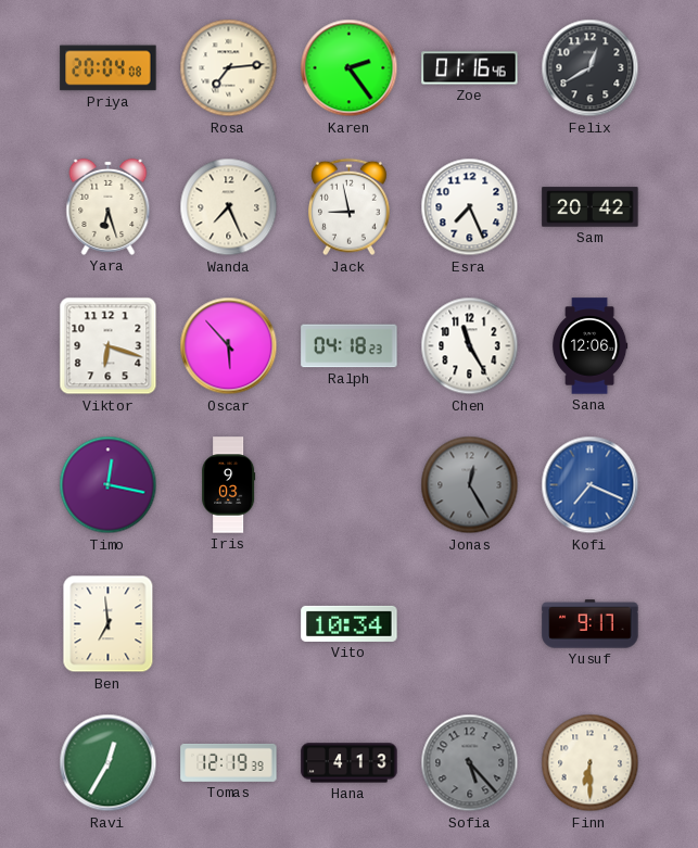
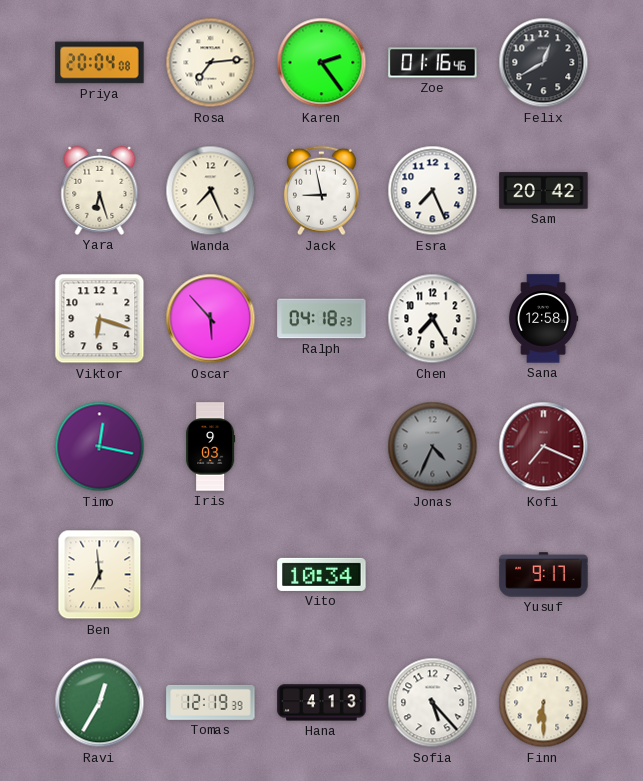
Chen: 11:25 -> 7:25 (433, 319)
Sana: 12:06 -> 12:58 (544, 319)
Jonas: 12:25 -> 4:34 (433, 447)
Kofi dial: blue -> burgundy (544, 447)
Sofia dial: grey -> white (433, 703)
